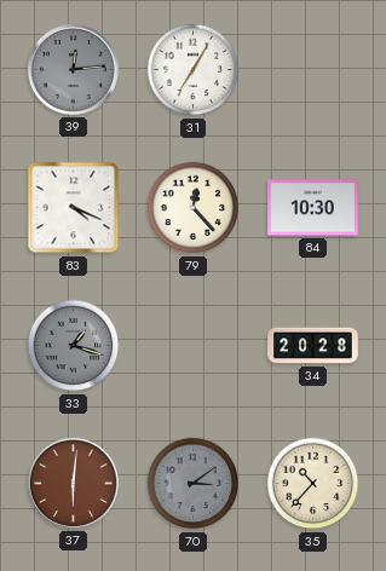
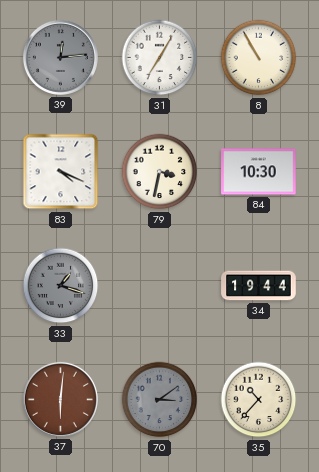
8: none -> 10:55 (259, 58)
79: 12:23 -> 3:32 (160, 172)
34: 20:28 -> 19:44 (259, 286)
